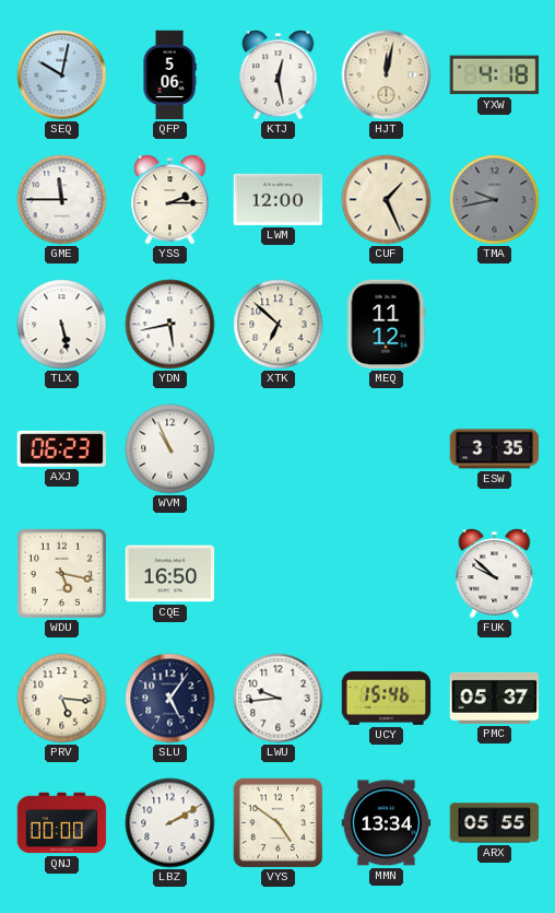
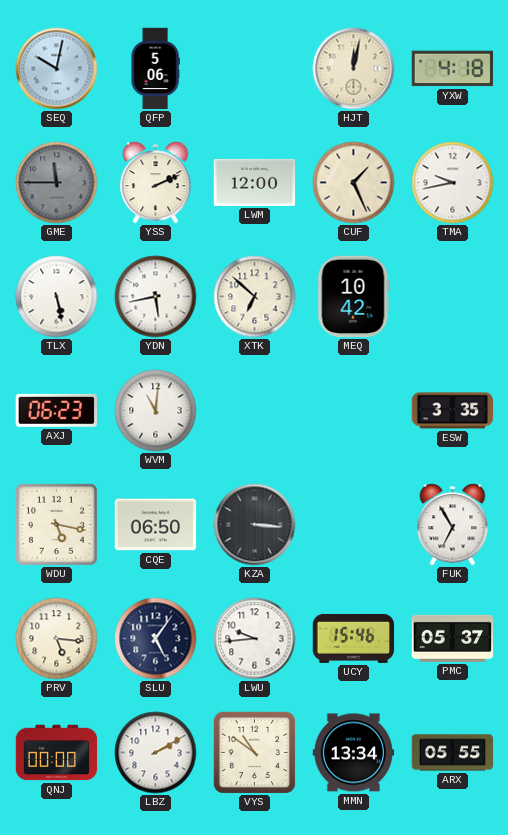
KTJ: 12:28 -> none (279, 75)
GME dial: white -> grey (57, 183)
YSS: 2:15 -> 2:11 (156, 183)
TMA dial: grey -> white (453, 183)
MEQ: 11:12 -> 10:42 (353, 297)
WVM: 10:56 -> 11:01 (156, 411)
CQE: 16:50 -> 06:50 (156, 525)
KZA: none -> 3:16 (255, 525)
FUK: 9:52 -> 6:55 (453, 525)
VYS: 4:51 -> 10:51 (254, 752)
